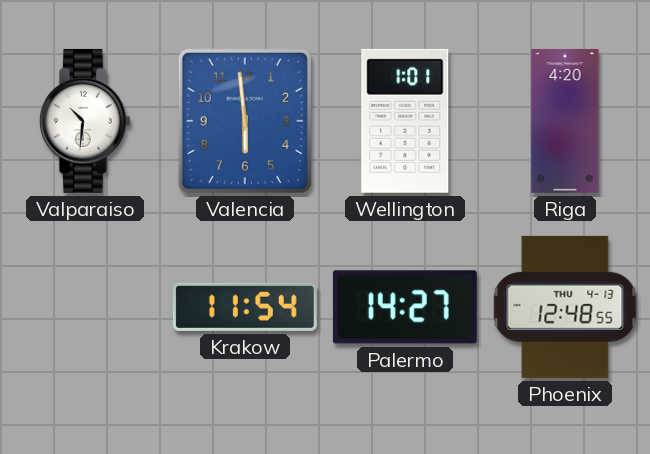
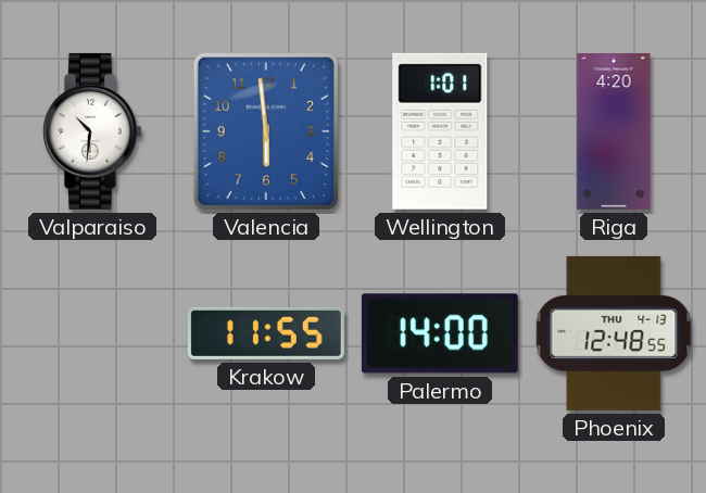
Krakow: 11:54 -> 11:55 (266, 333)
Palermo: 14:27 -> 14:00 (440, 333)
